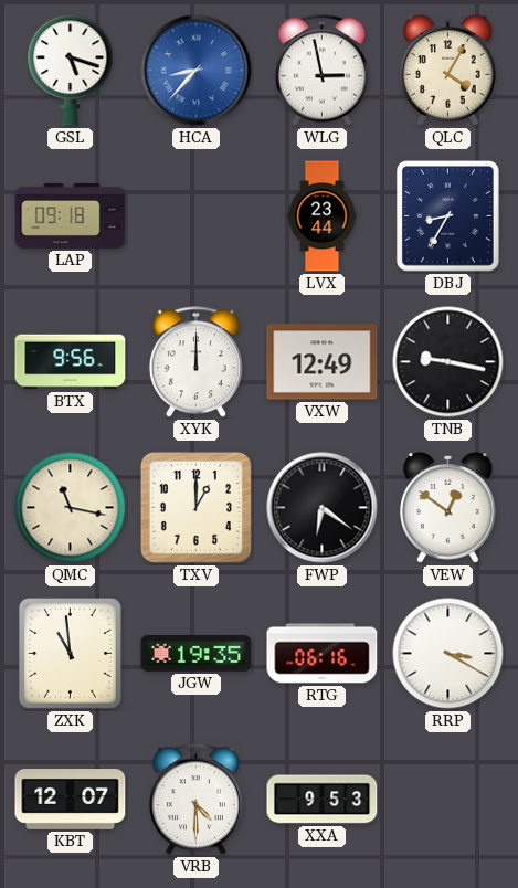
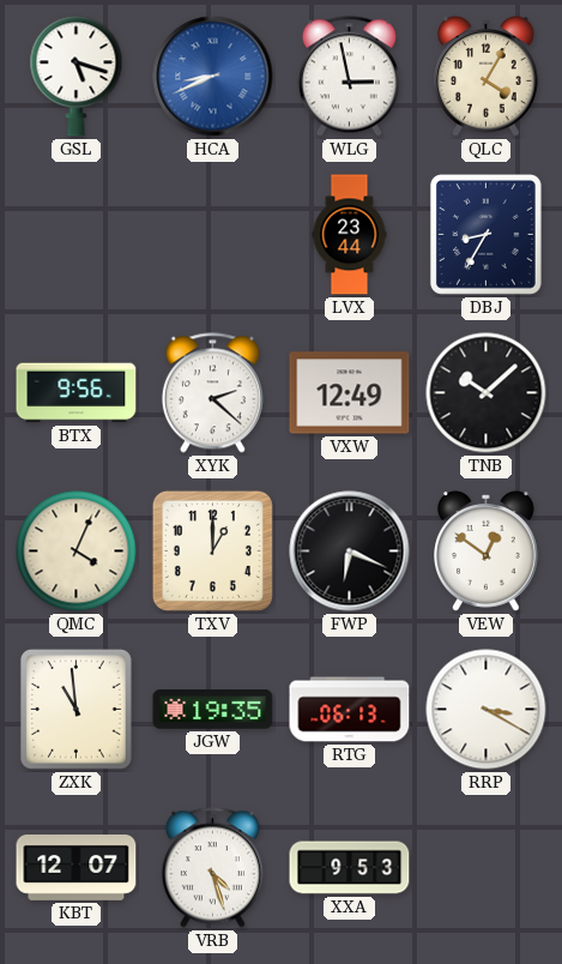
HCA: 8:37 -> 8:41 (213, 77)
LAP: 09:18 -> none (71, 215)
XYK: 12:00 -> 2:22 (212, 393)
TNB: 9:17 -> 10:08 (487, 393)
QMC: 11:17 -> 4:04 (77, 552)
FWP: 6:21 -> 6:19 (350, 552)
RTG: 06:16 -> 06:13 (350, 710)
VRB: 4:30 -> 4:27 (212, 868)
